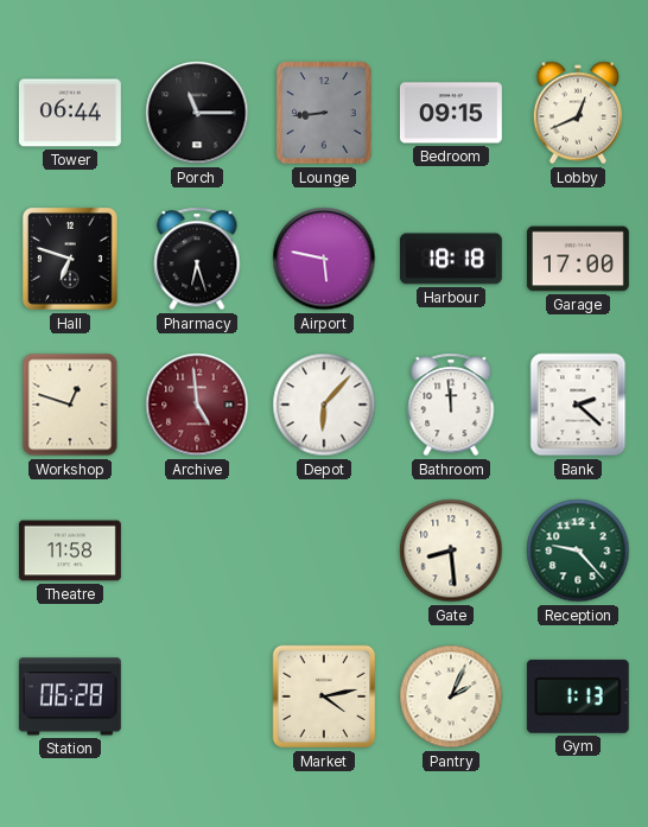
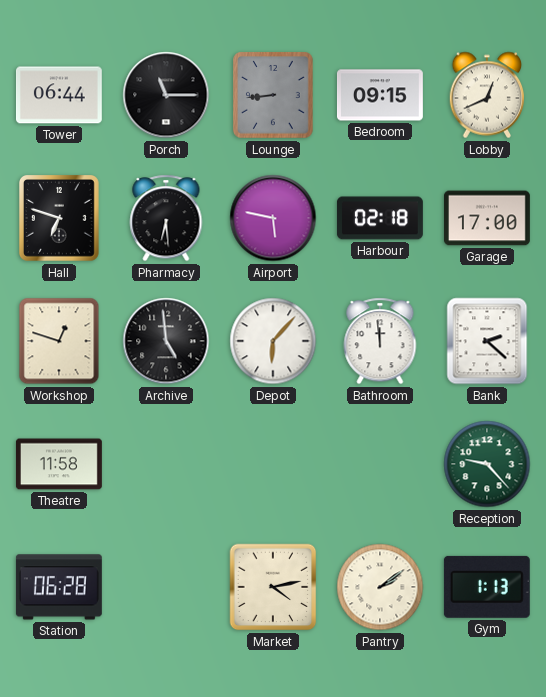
Pharmacy: 6:27 -> 6:29 (166, 218)
Harbour: 18:18 -> 02:18 (380, 218)
Archive dial: burgundy -> black (166, 341)
Gate: 8:29 -> none (451, 551)
Pantry: 2:04 -> 2:09 (380, 587)
